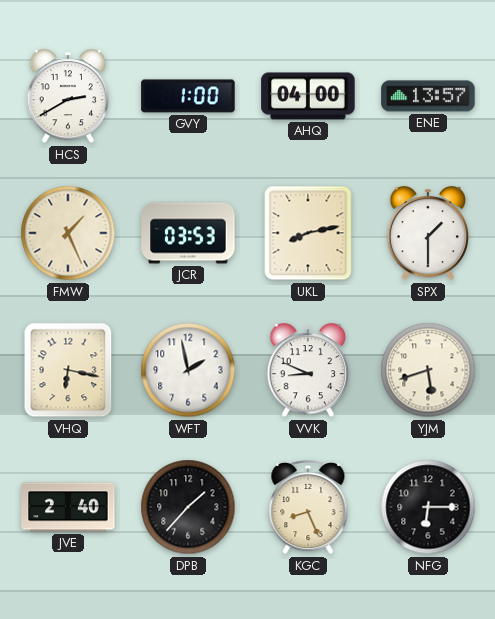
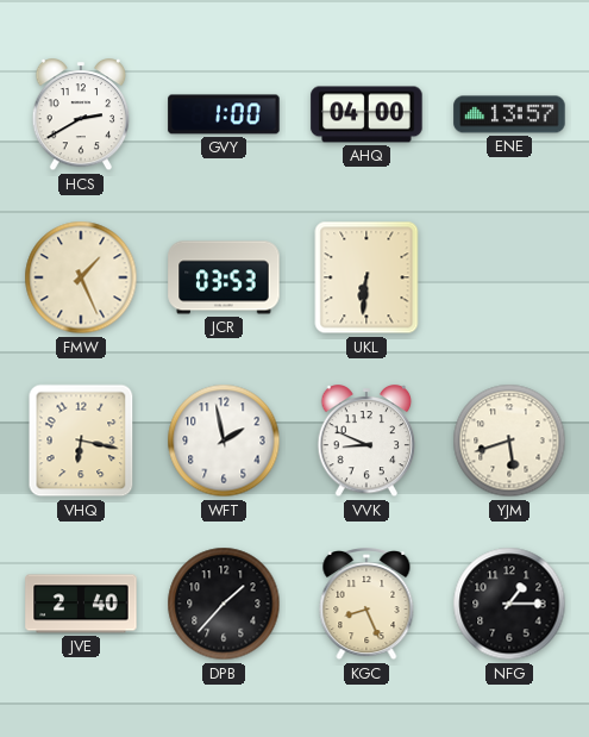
UKL: 8:13 -> 6:31 (366, 277)
SPX: 1:30 -> none (428, 234)
NFG: 6:15 -> 1:15 (509, 604)
